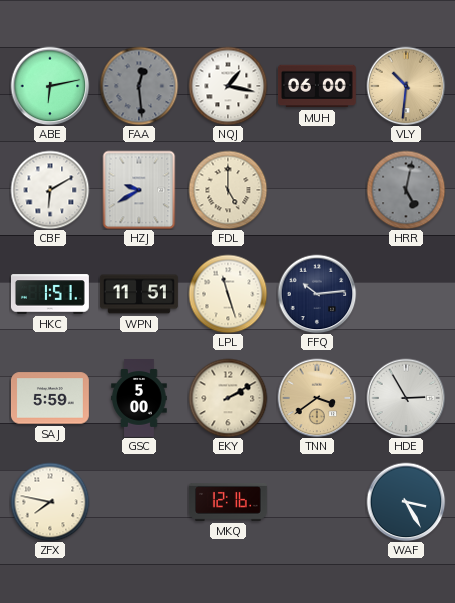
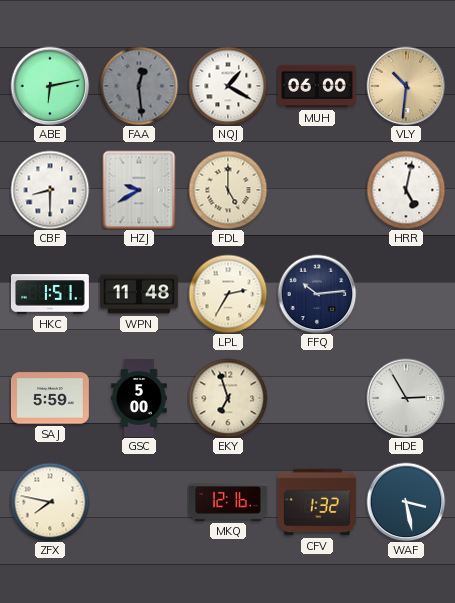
NQJ: 1:17 -> 1:20 (228, 86)
CBF: 6:10 -> 8:30 (50, 190)
HRR dial: grey -> white (406, 190)
WPN: 11:51 -> 11:48 (139, 294)
LPL: 11:27 -> 2:35 (228, 294)
EKY: 2:10 -> 6:57 (228, 398)
TNN: 3:39 -> none (317, 398)
CFV: none -> 1:32 (317, 502)
WAF: 3:25 -> 3:28 (406, 502)
